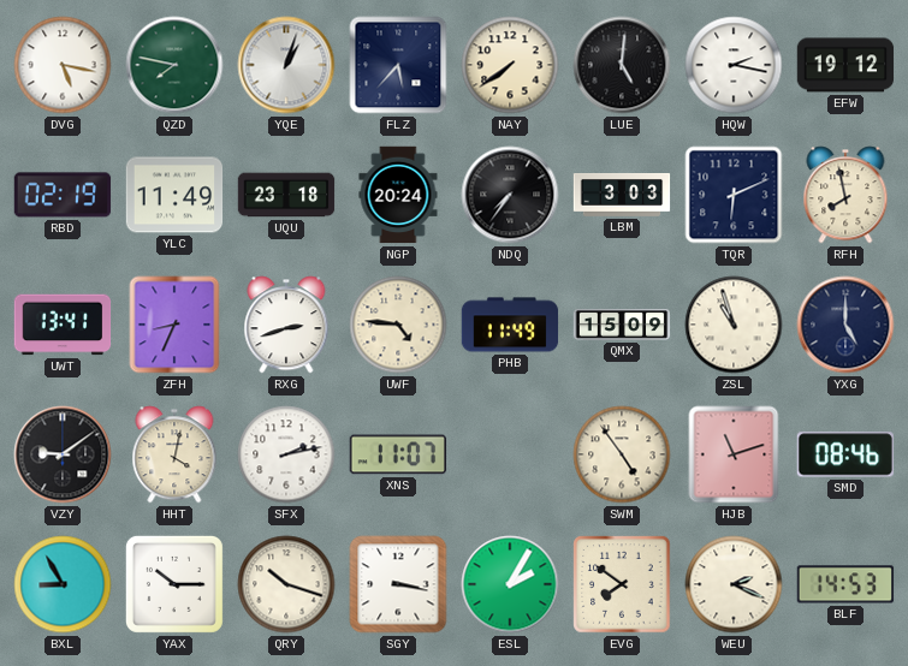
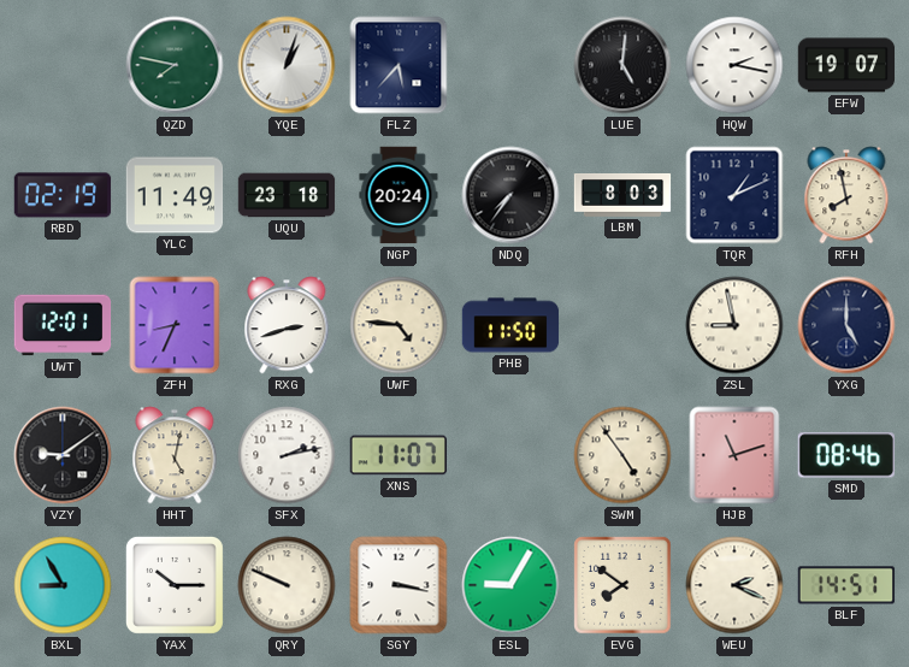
DVG: 5:17 -> none (63, 65)
NAY: 7:39 -> none (510, 65)
EFW: 19:12 -> 19:07 (846, 65)
LBM: 3:03 -> 8:03 (622, 196)
TQR: 6:11 -> 1:11 (734, 195)
UWT: 13:41 -> 12:01 (63, 325)
PHB: 11:49 -> 11:50 (510, 325)
QMX: 15:09 -> none (622, 326)
ZSL: 10:57 -> 8:58 (734, 325)
HHT: 4:02 -> 5:02 (175, 455)
QRY: 10:18 -> 9:49 (287, 585)
ESL: 2:05 -> 9:05 (510, 585)
BLF: 14:53 -> 14:51 (846, 585)
